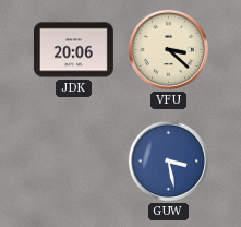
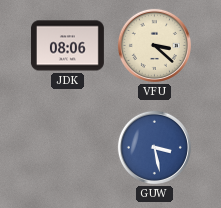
JDK: 20:06 -> 08:06 (67, 46)
